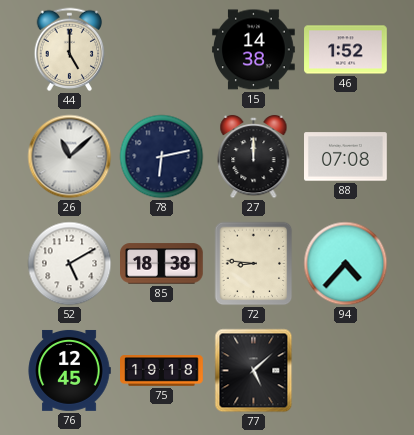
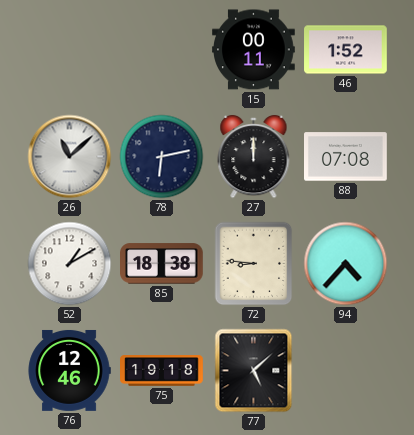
44: 5:00 -> none (70, 50)
15: 14:38 -> 00:11 (254, 50)
52: 5:10 -> 1:10 (70, 264)
76: 12:45 -> 12:46 (69, 370)
